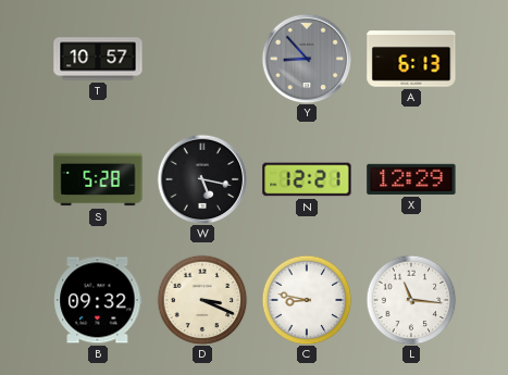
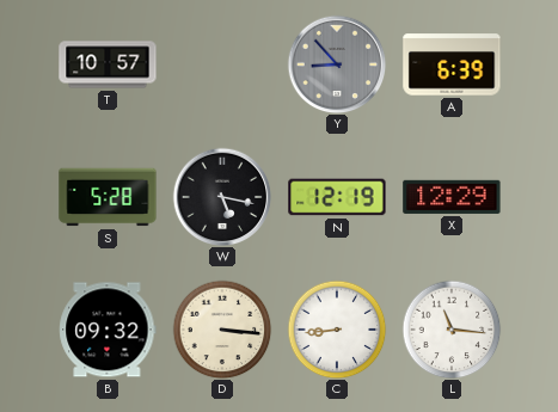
A: 6:13 -> 6:39 (452, 64)
N: 12:21 -> 12:19 (337, 197)
D: 3:19 -> 3:16 (222, 330)
C: 8:47 -> 8:44 (337, 330)
